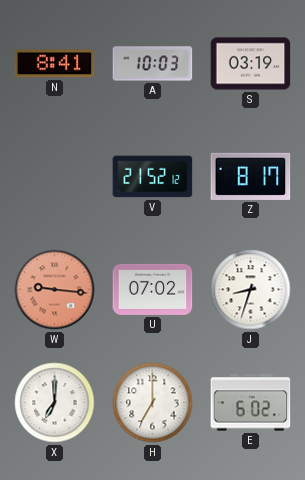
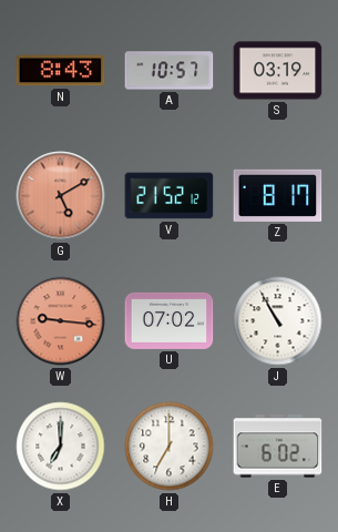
N: 8:41 -> 8:43 (61, 71)
A: 10:03 -> 10:57 (170, 71)
G: none -> 5:10 (61, 196)
J: 8:33 -> 10:55 (278, 321)
